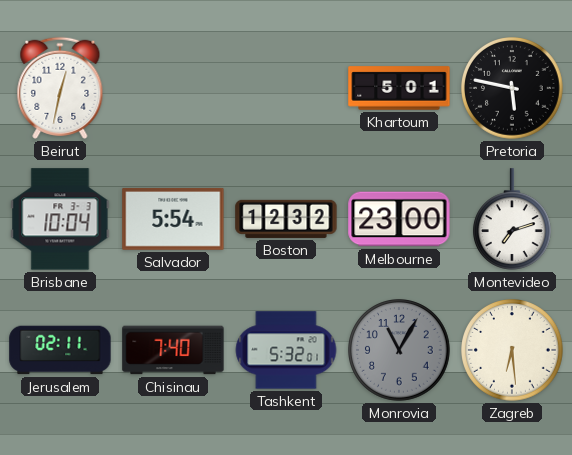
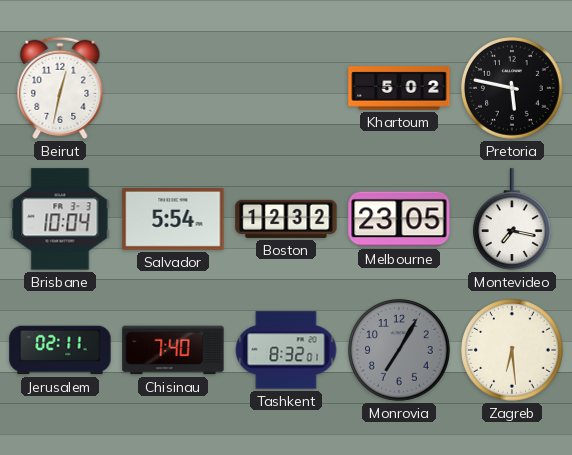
Khartoum: 5:01 -> 5:02 (399, 88)
Melbourne: 23:00 -> 23:05 (399, 219)
Montevideo: 7:12 -> 7:17 (513, 219)
Tashkent: 5:32 -> 8:32 (286, 350)
Monrovia: 11:05 -> 7:05 (400, 351)
